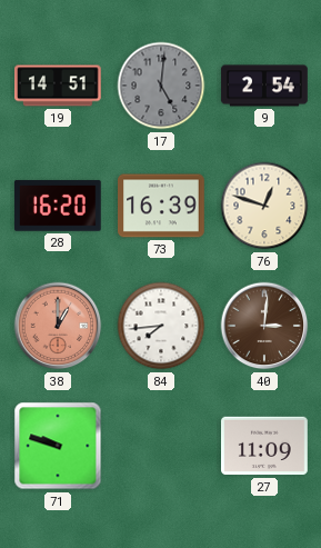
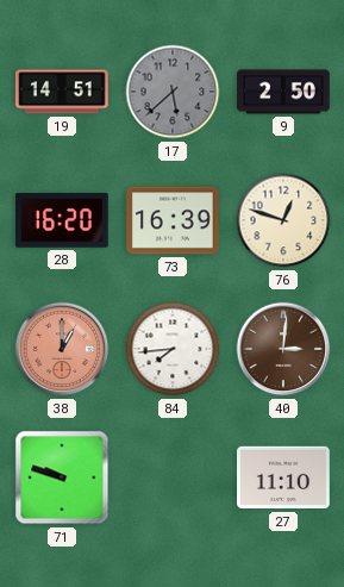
17: 5:01 -> 5:38 (173, 92)
9: 2:54 -> 2:50 (283, 92)
27: 11:09 -> 11:10 (284, 477)
